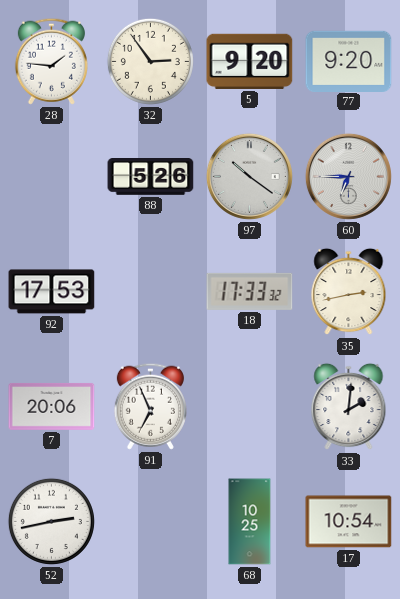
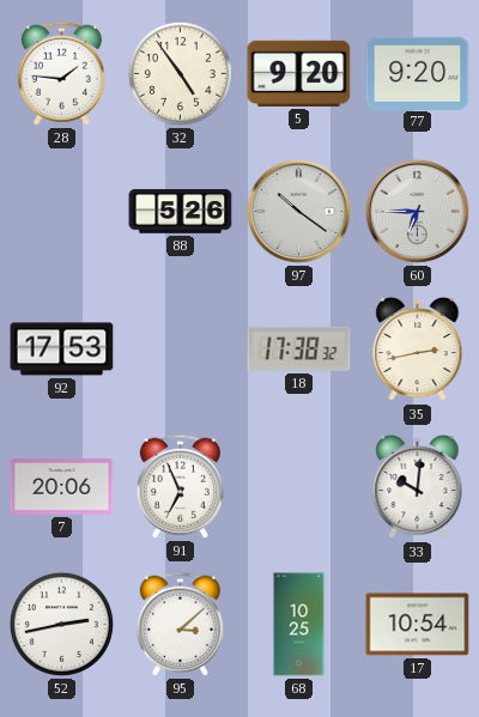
32: 2:54 -> 4:54 (180, 73)
18: 17:33 -> 17:38 (299, 348)
33: 2:01 -> 10:01 (418, 487)
95: none -> 3:08 (180, 624)
